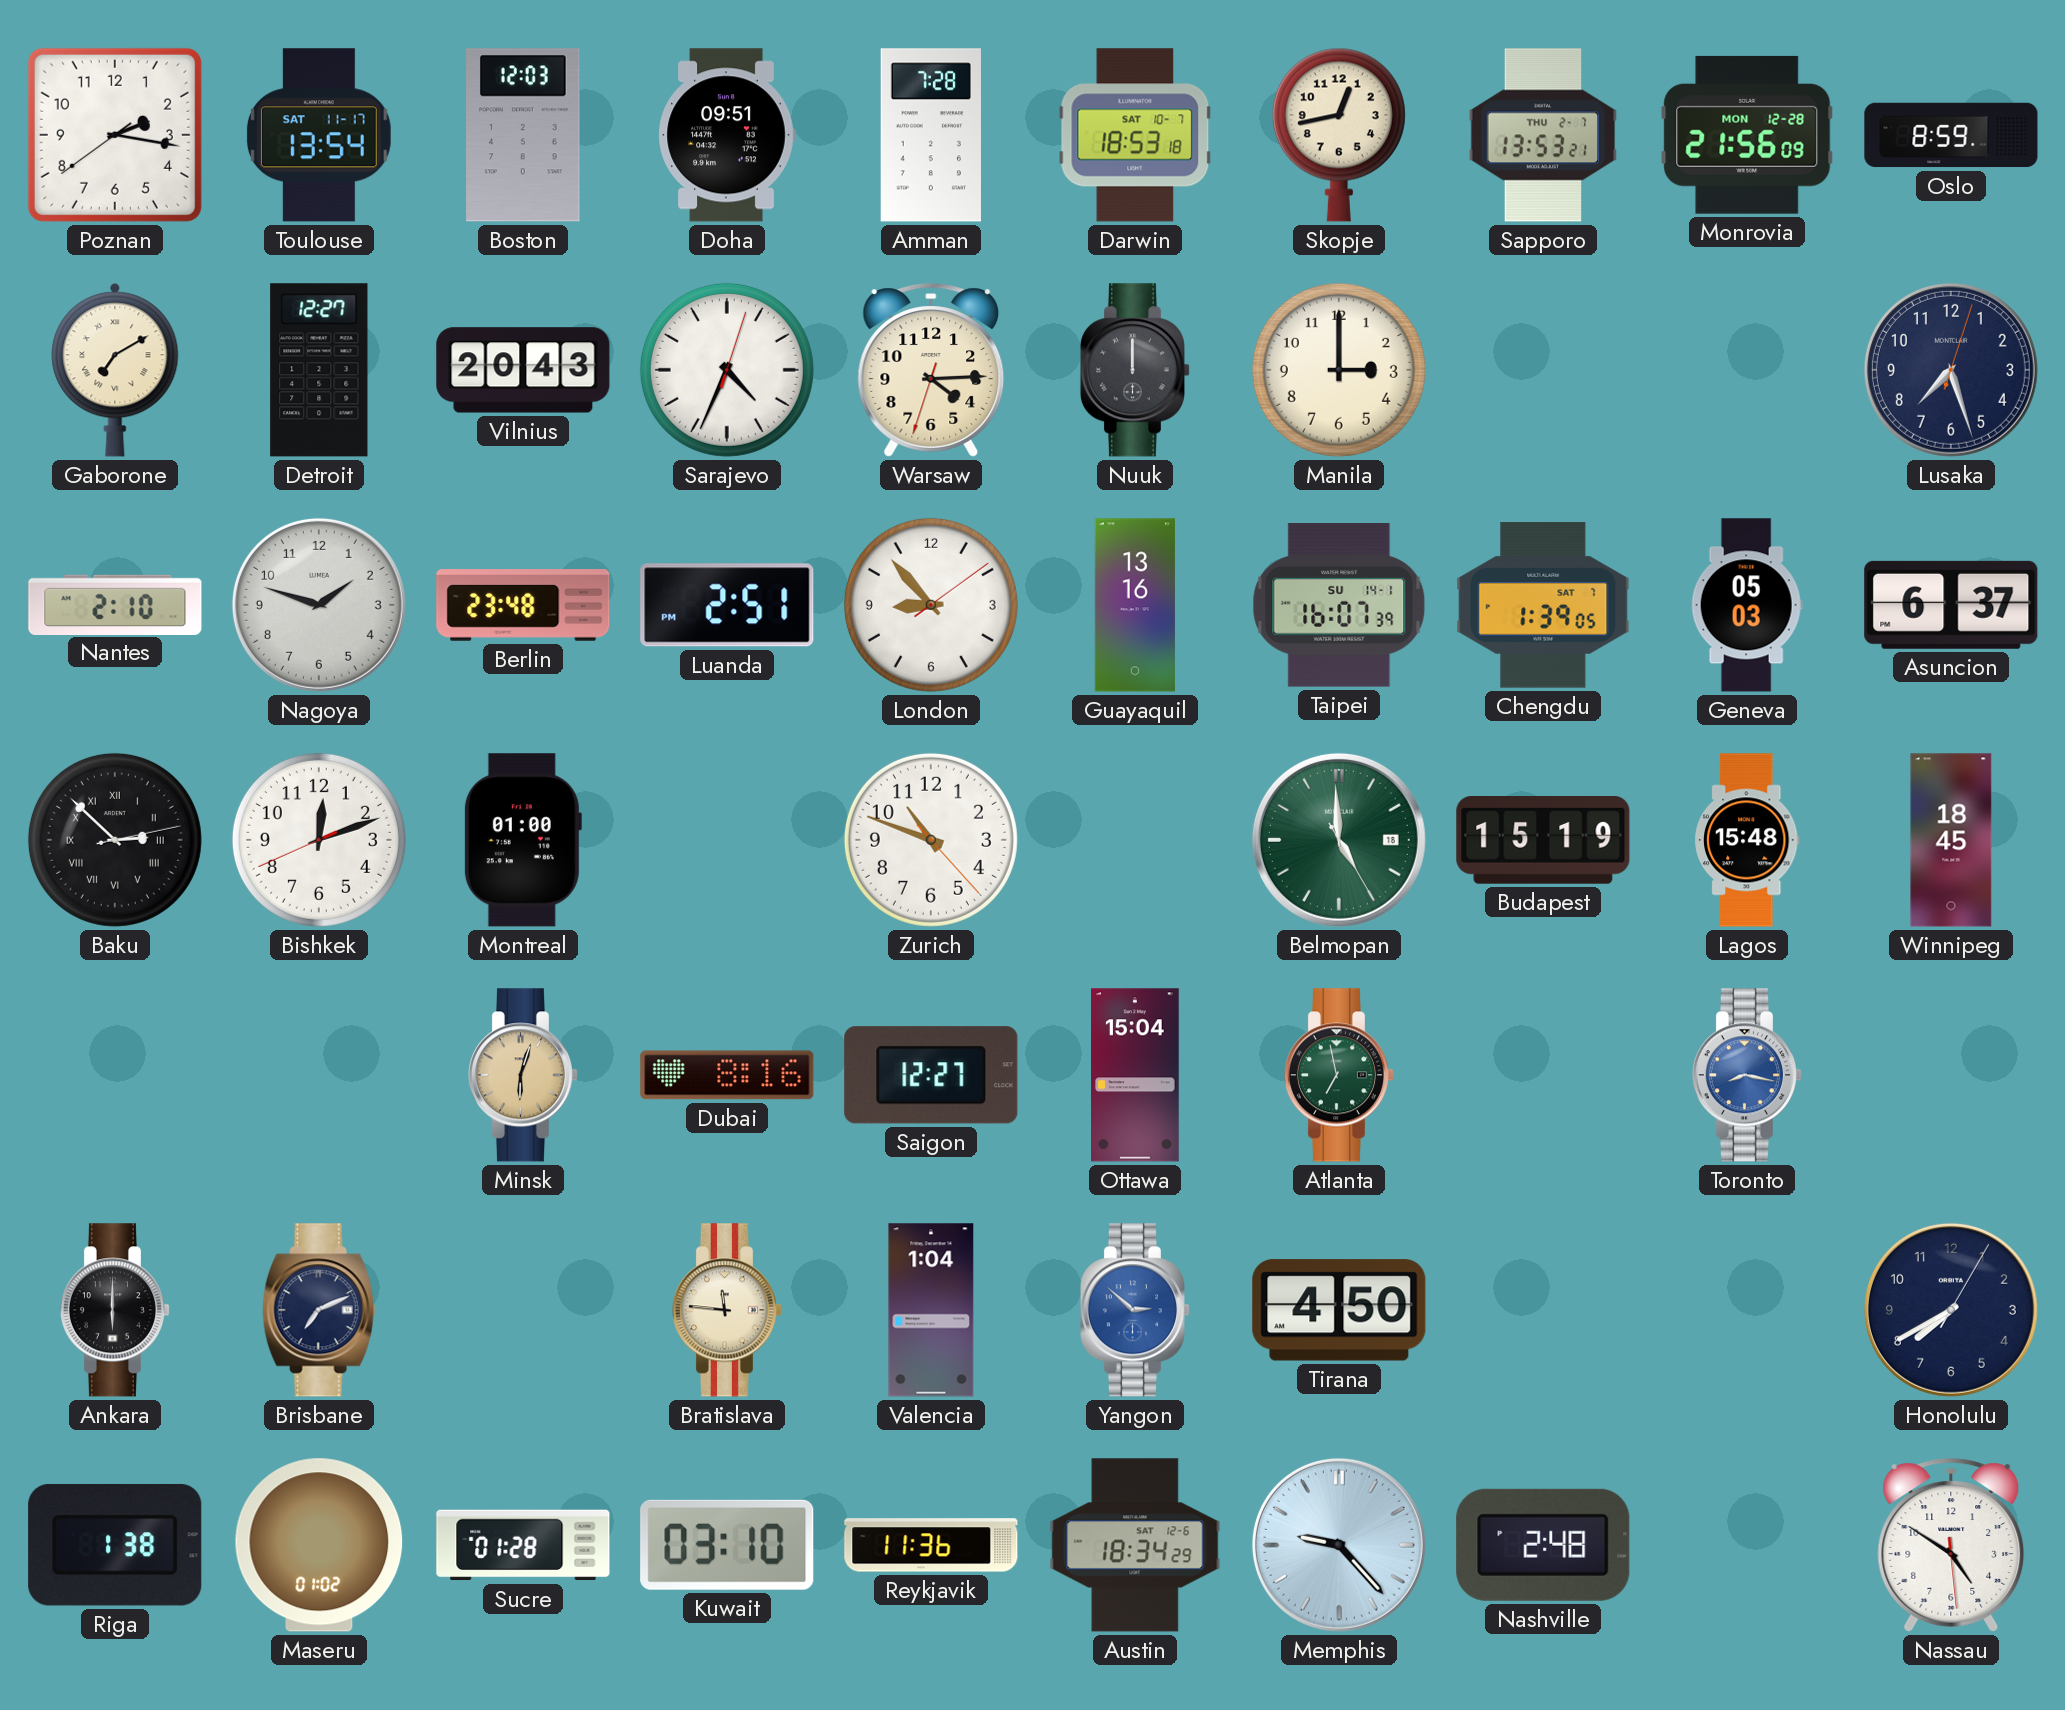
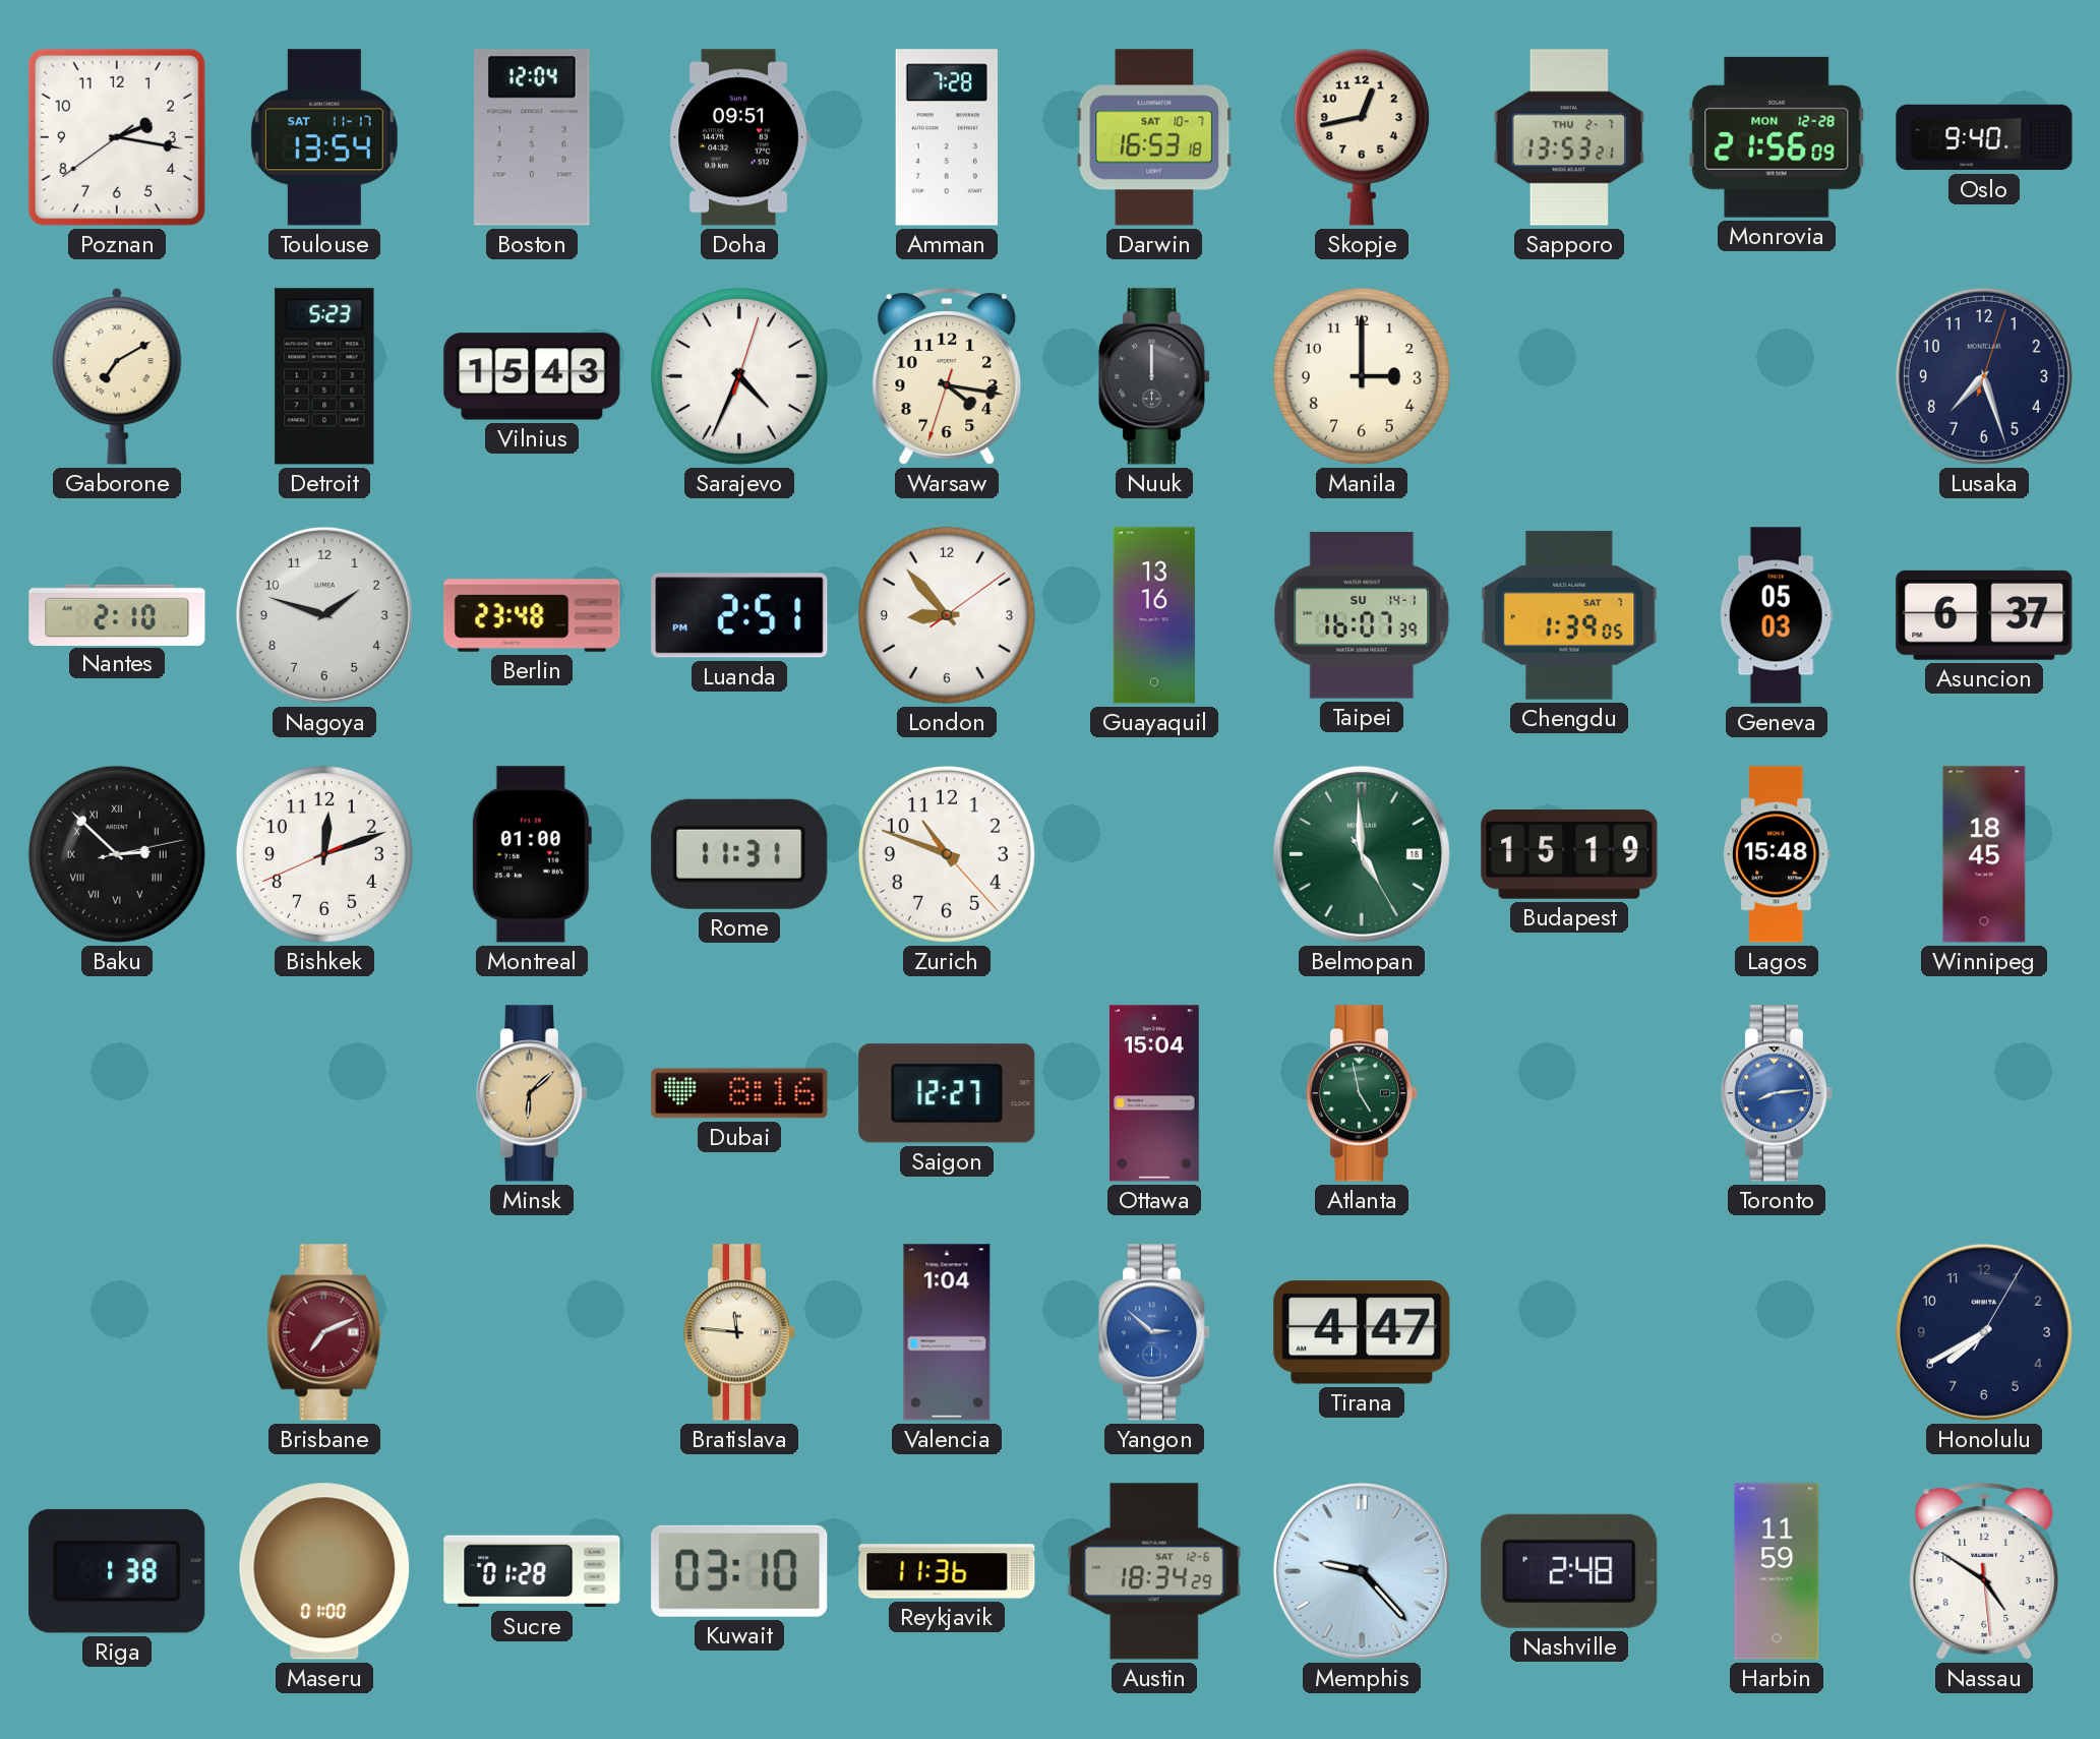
Boston: 12:03 -> 12:04 (532, 137)
Darwin: 18:53 -> 16:53 (1154, 137)
Oslo: 8:59 -> 9:40 (1984, 137)
Detroit: 12:27 -> 5:23 (324, 376)
Vilnius: 20:43 -> 15:43 (532, 376)
Warsaw: 4:14 -> 4:16 (947, 376)
Rome: none -> 11:31 (739, 854)
Minsk: 6:03 -> 6:08 (531, 1093)
Atlanta: 6:58 -> 4:58 (1361, 1093)
Toronto: 8:17 -> 8:14 (1776, 1093)
Ankara: 6:00 -> none (114, 1310)
Brisbane dial: navy -> burgundy (324, 1332)
Tirana: 4:50 -> 4:47 (1362, 1332)
Maseru: 01:02 -> 01:00 (324, 1571)
Harbin: none -> 11:59 (1777, 1571)
